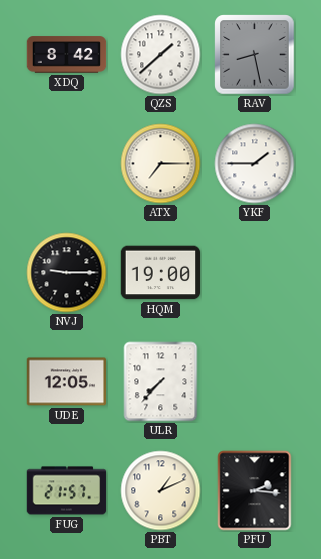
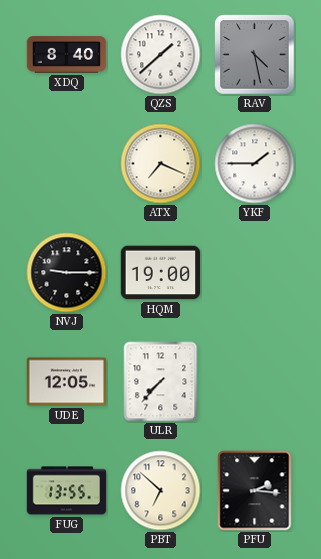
XDQ: 8:42 -> 8:40 (67, 55)
RAV: 8:28 -> 4:28 (255, 55)
ATX: 7:15 -> 7:19 (161, 164)
FUG: 21:57 -> 13:55 (67, 491)
PBT: 1:11 -> 6:52 (161, 491)
